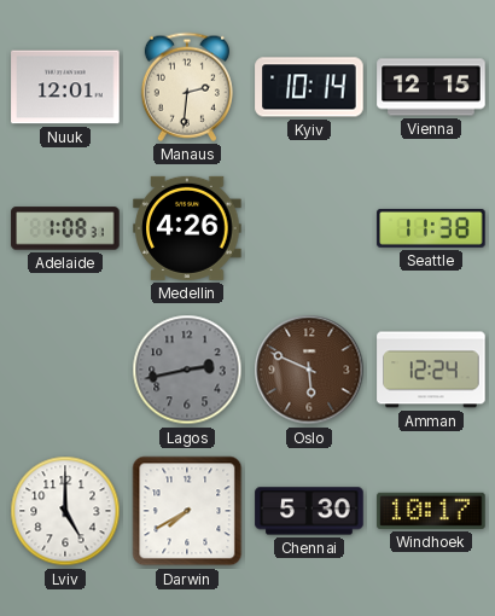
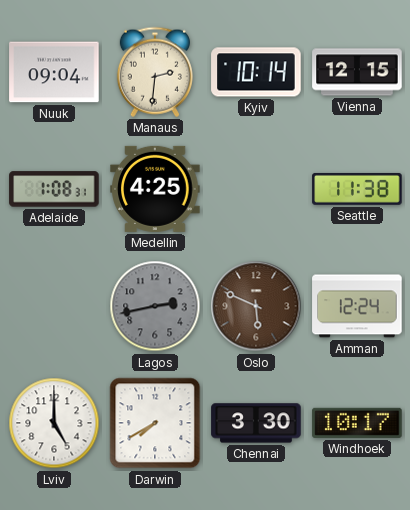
Nuuk: 12:01 -> 09:04 (54, 72)
Medellin: 4:26 -> 4:25 (155, 189)
Chennai: 5:30 -> 3:30 (256, 423)
